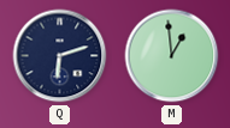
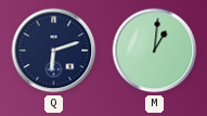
M: 12:59 -> 1:01 (155, 51)
